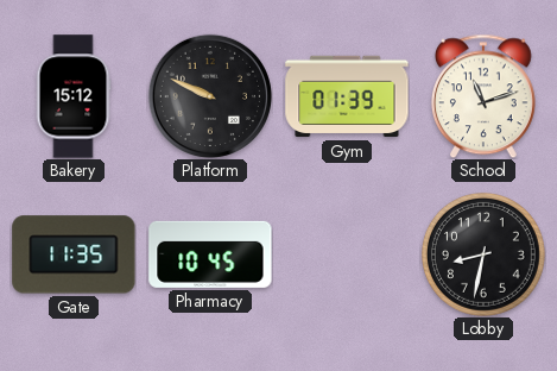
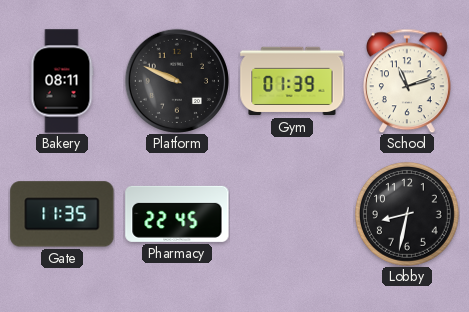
Bakery: 15:12 -> 08:11 (62, 81)
Pharmacy: 10:45 -> 22:45 (177, 214)
